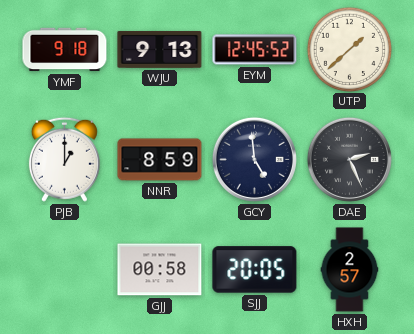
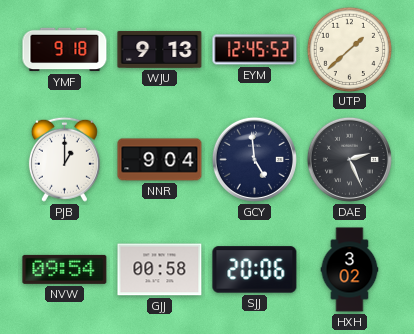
NNR: 8:59 -> 9:04 (160, 160)
NVW: none -> 09:54 (65, 269)
SJJ: 20:05 -> 20:06 (255, 270)
HXH: 2:57 -> 3:02 (350, 270)
